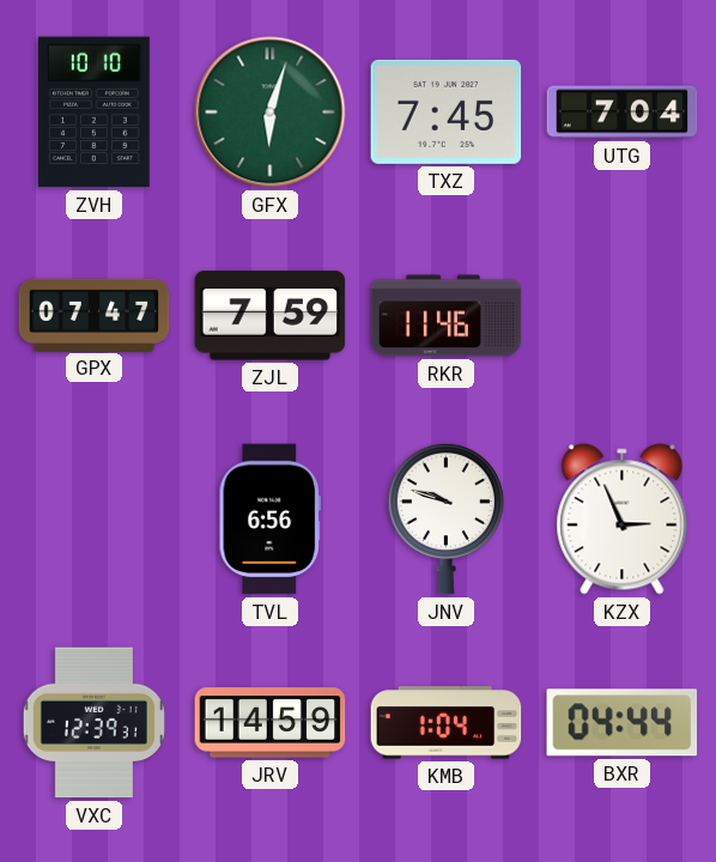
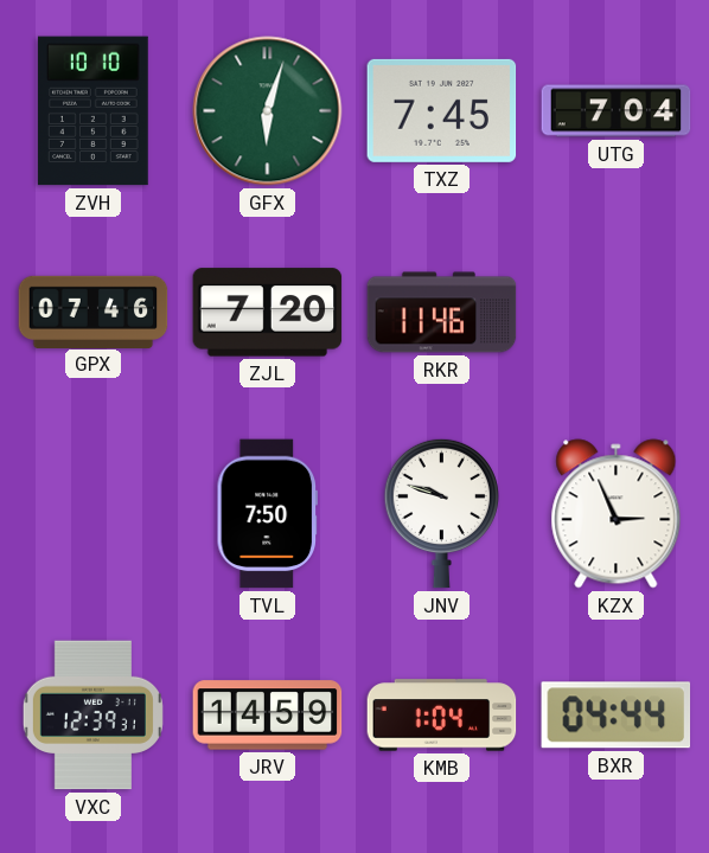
GPX: 07:47 -> 07:46 (94, 312)
ZJL: 7:59 -> 7:20 (268, 313)
TVL: 6:56 -> 7:50 (267, 514)
